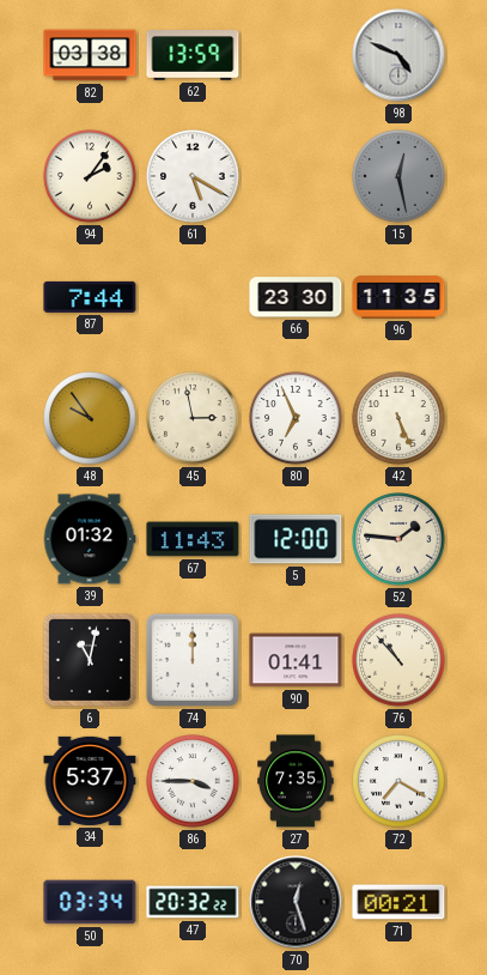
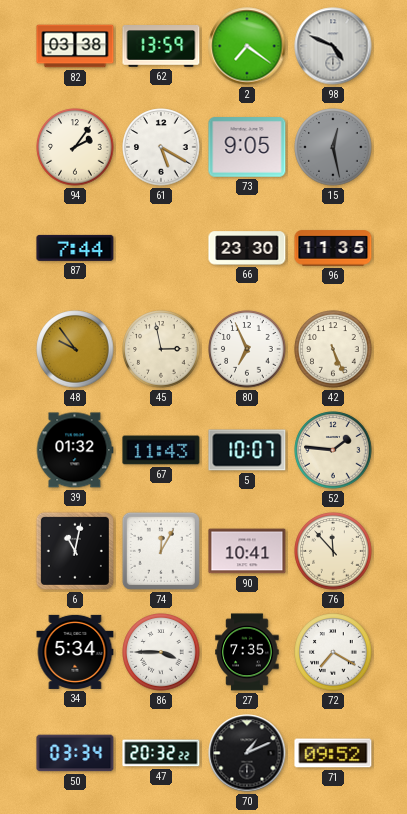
2: none -> 7:21 (247, 46)
73: none -> 9:05 (247, 147)
5: 12:00 -> 10:07 (247, 450)
74: 12:00 -> 12:05 (161, 551)
90: 01:41 -> 10:41 (247, 551)
76: 10:53 -> 11:53 (333, 551)
34: 5:37 -> 5:34 (75, 652)
70: 12:27 -> 1:11 (247, 753)
71: 00:21 -> 09:52 (333, 753)
